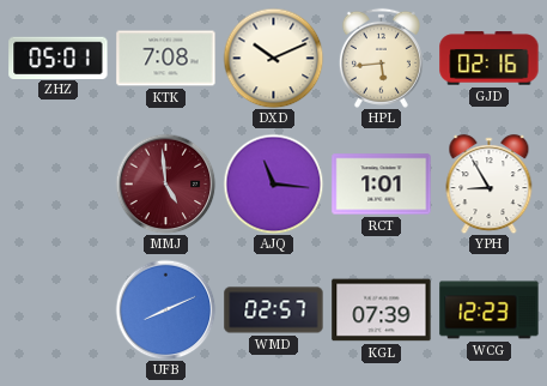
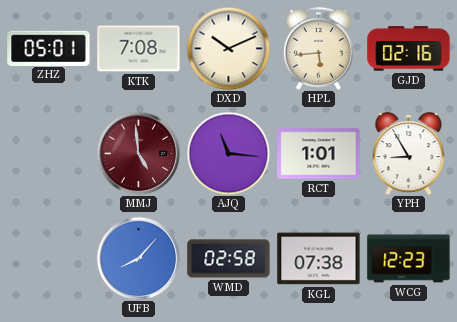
UFB: 8:11 -> 8:07 (138, 258)
WMD: 02:57 -> 02:58 (229, 259)
KGL: 07:39 -> 07:38 (319, 259)
